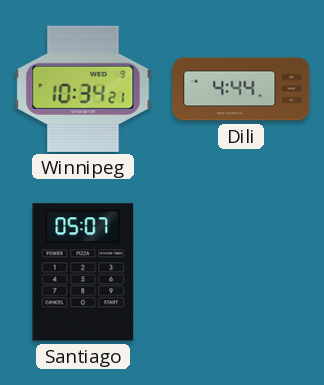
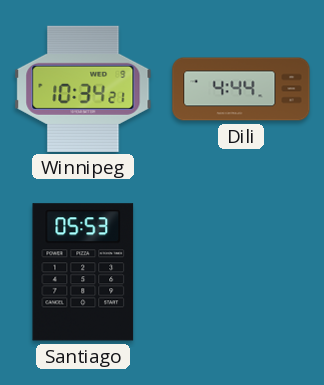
Santiago: 05:07 -> 05:53 (83, 272)
